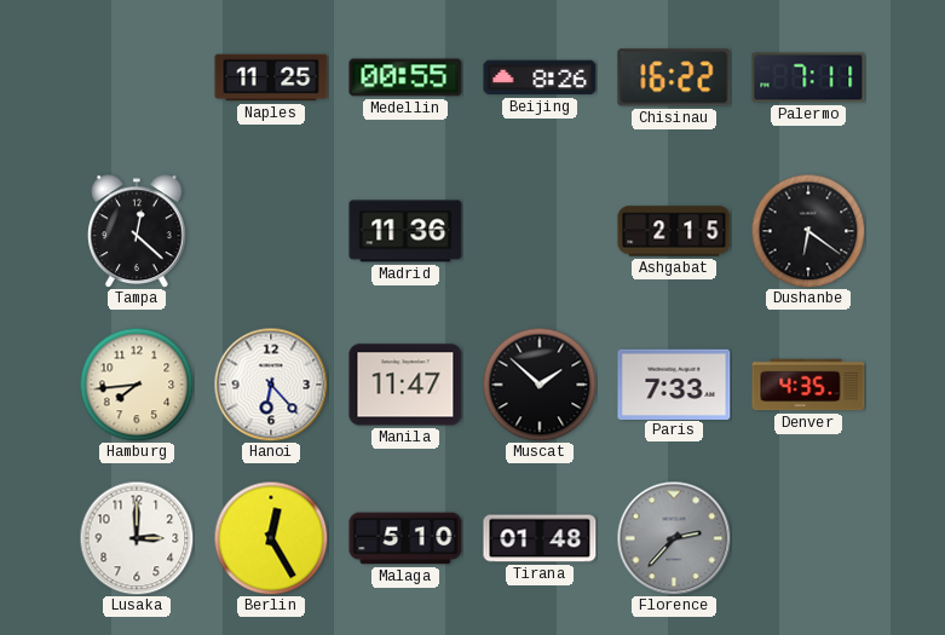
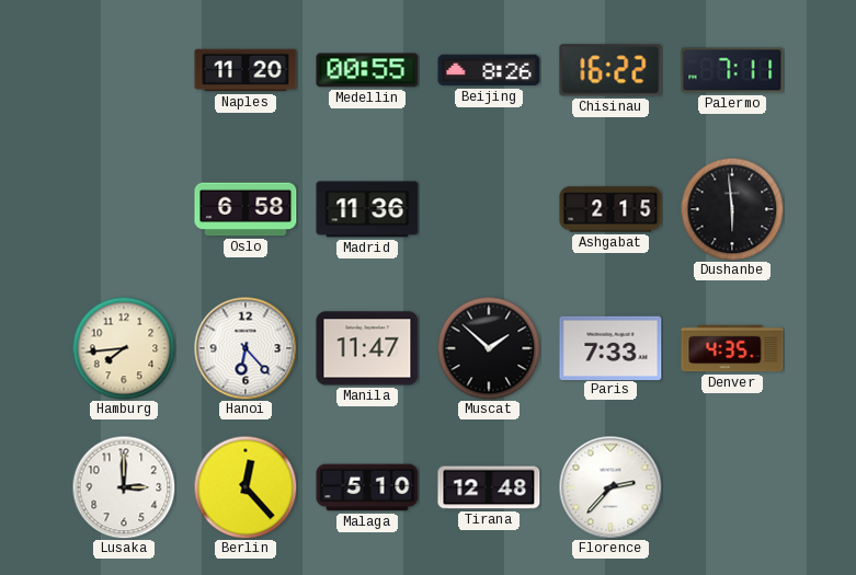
Naples: 11:25 -> 11:20 (246, 70)
Tampa: 12:22 -> none (138, 231)
Oslo: none -> 6:58 (246, 209)
Dushanbe: 6:21 -> 5:59 (732, 209)
Berlin: 12:25 -> 12:23 (246, 487)
Tirana: 01:48 -> 12:48 (489, 487)
Florence dial: grey -> white (610, 487)
